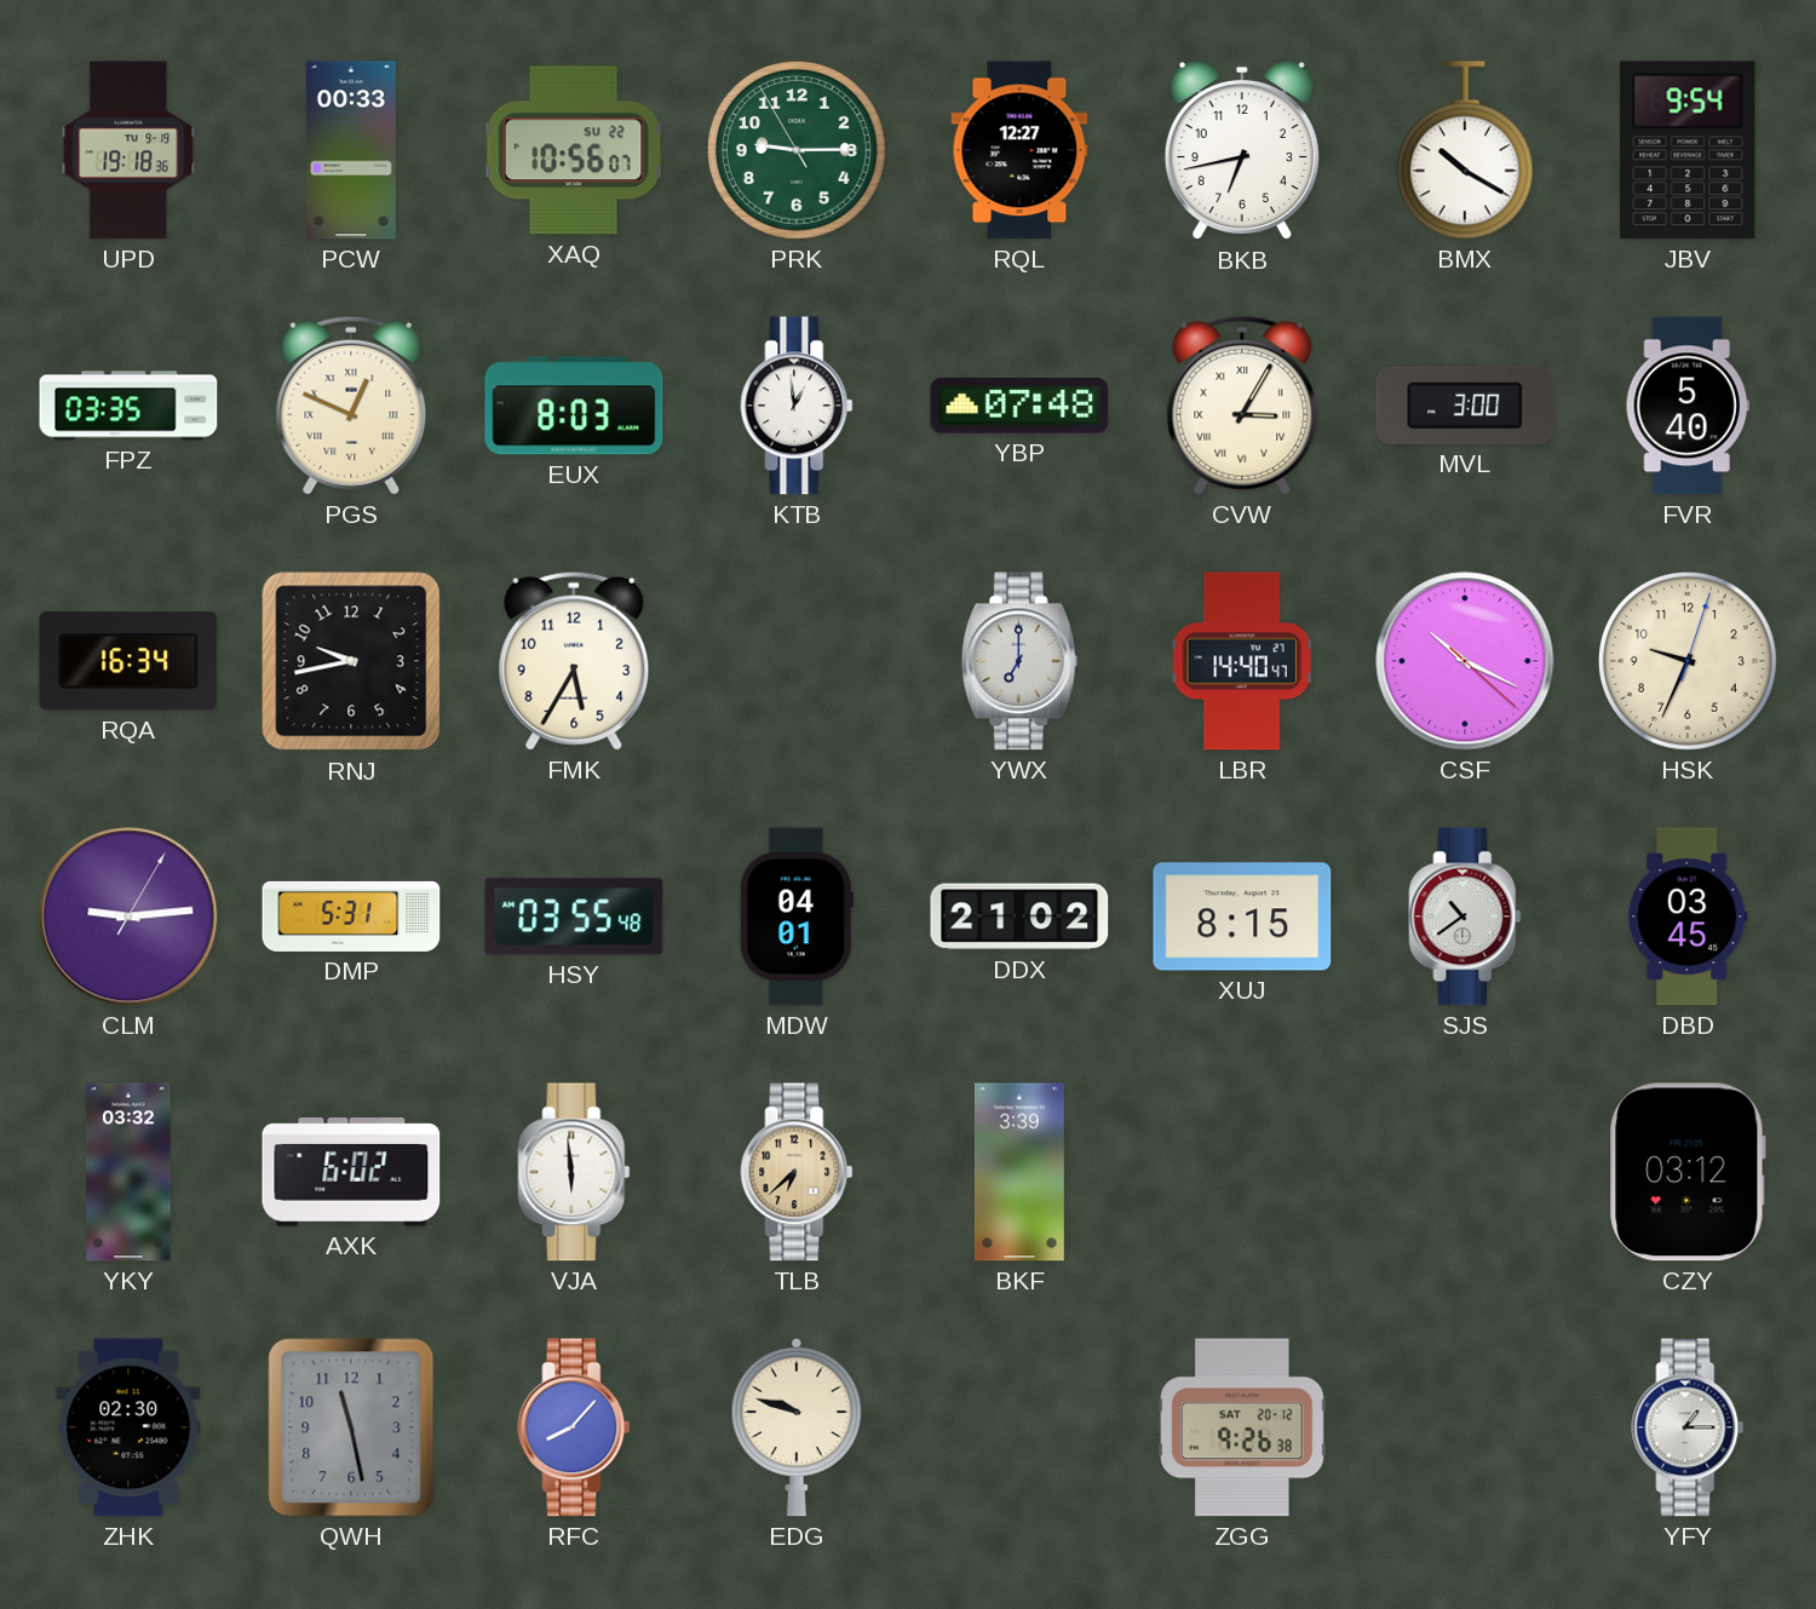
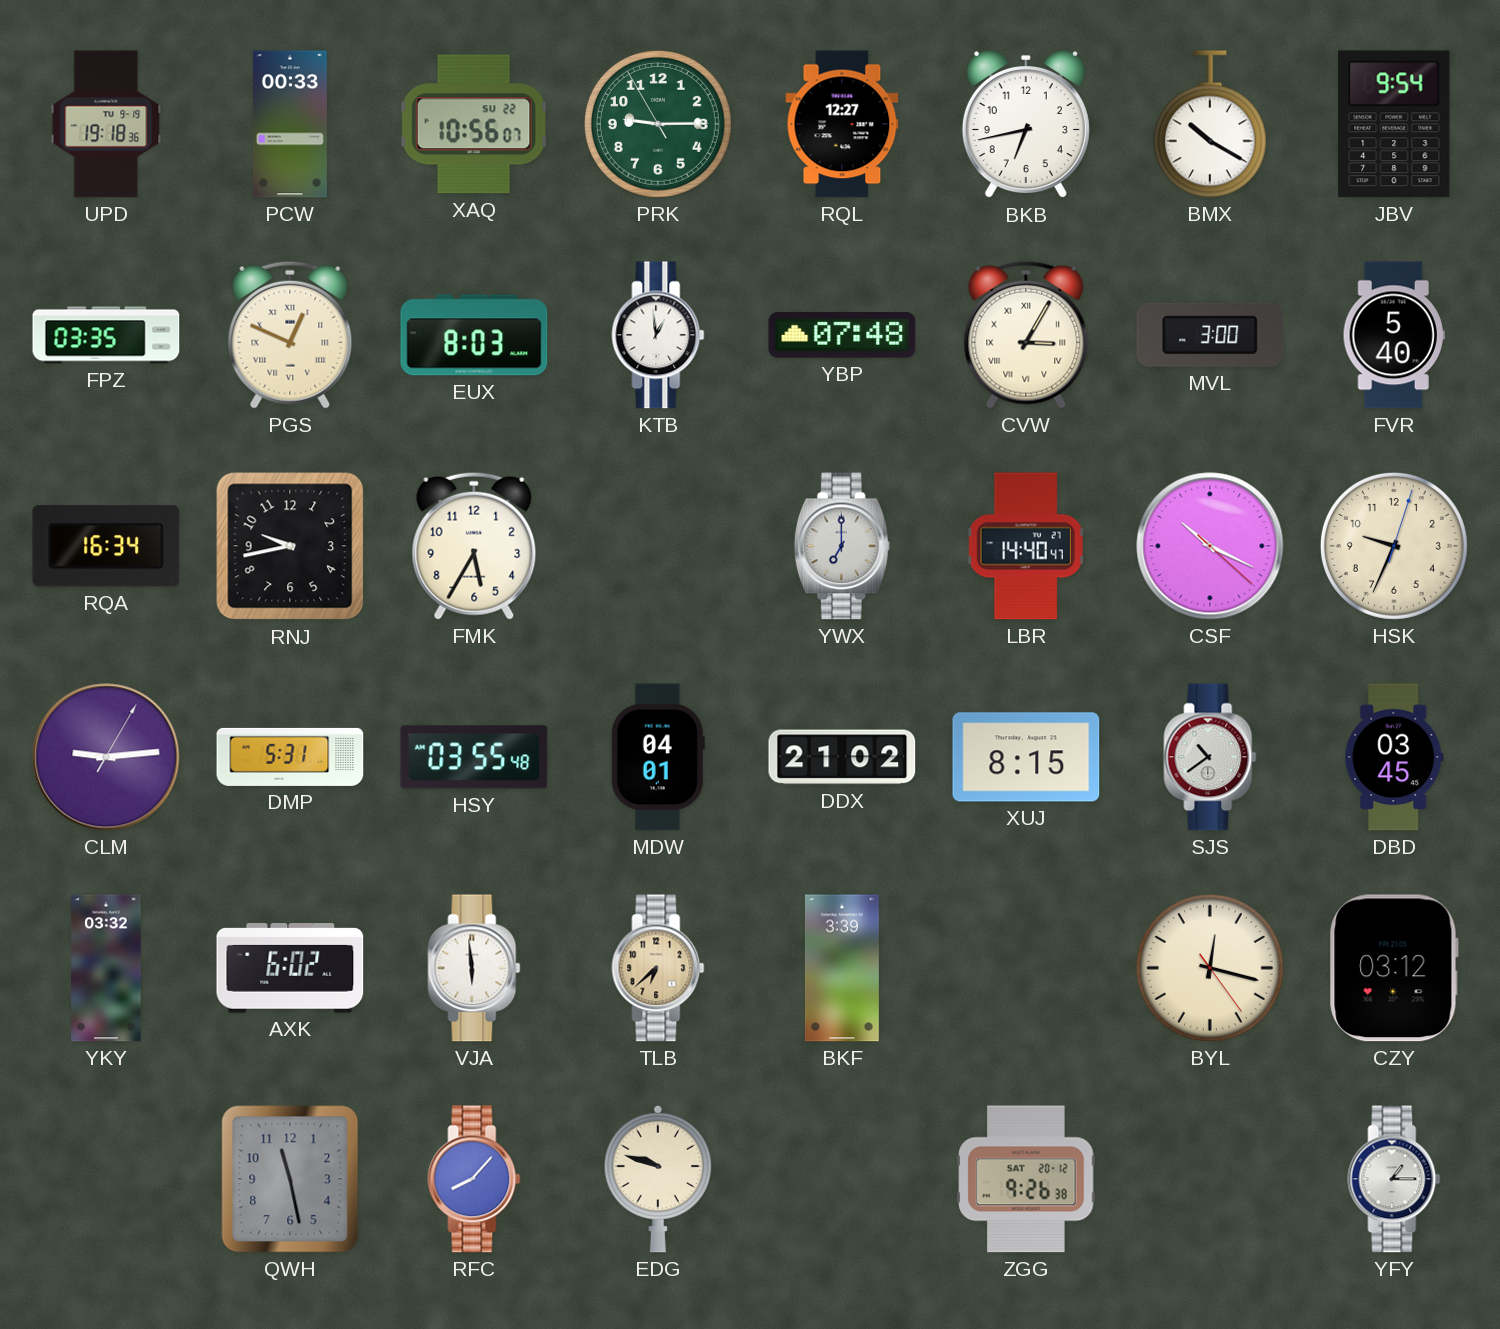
BYL: none -> 12:17 (1210, 968)
ZHK: 02:30 -> none (128, 1427)
